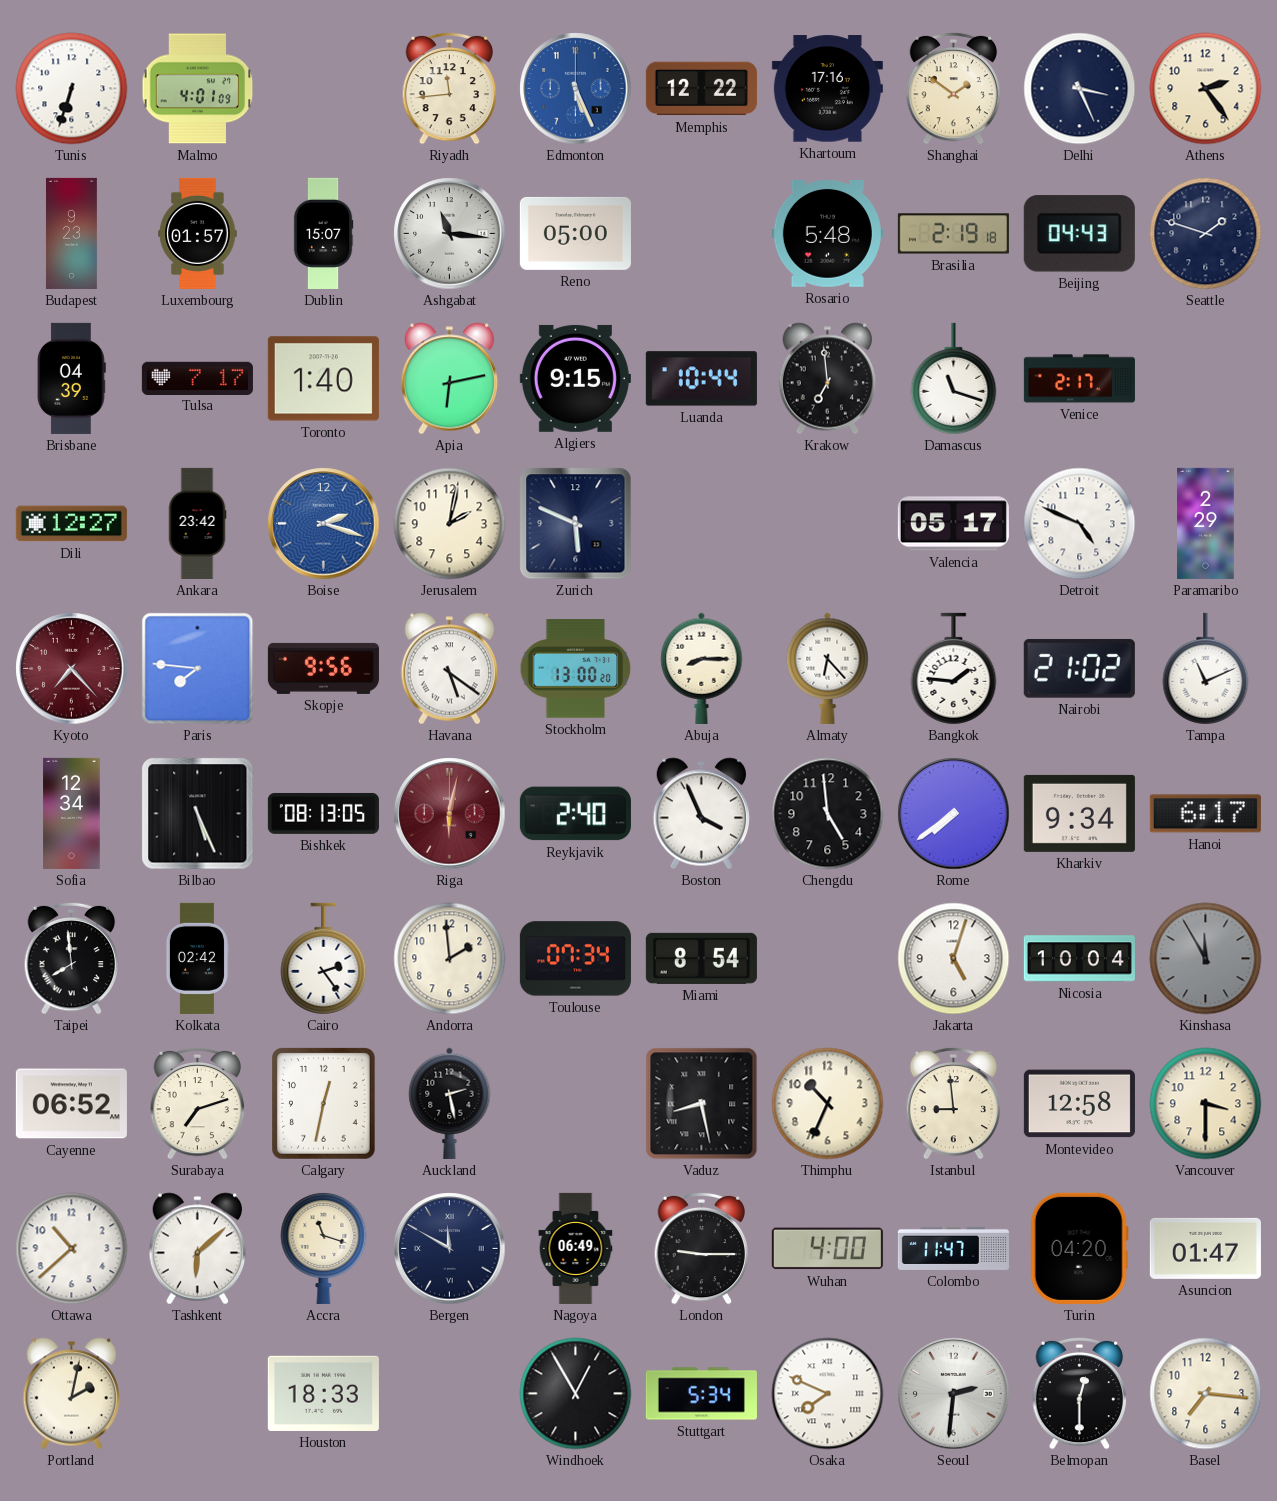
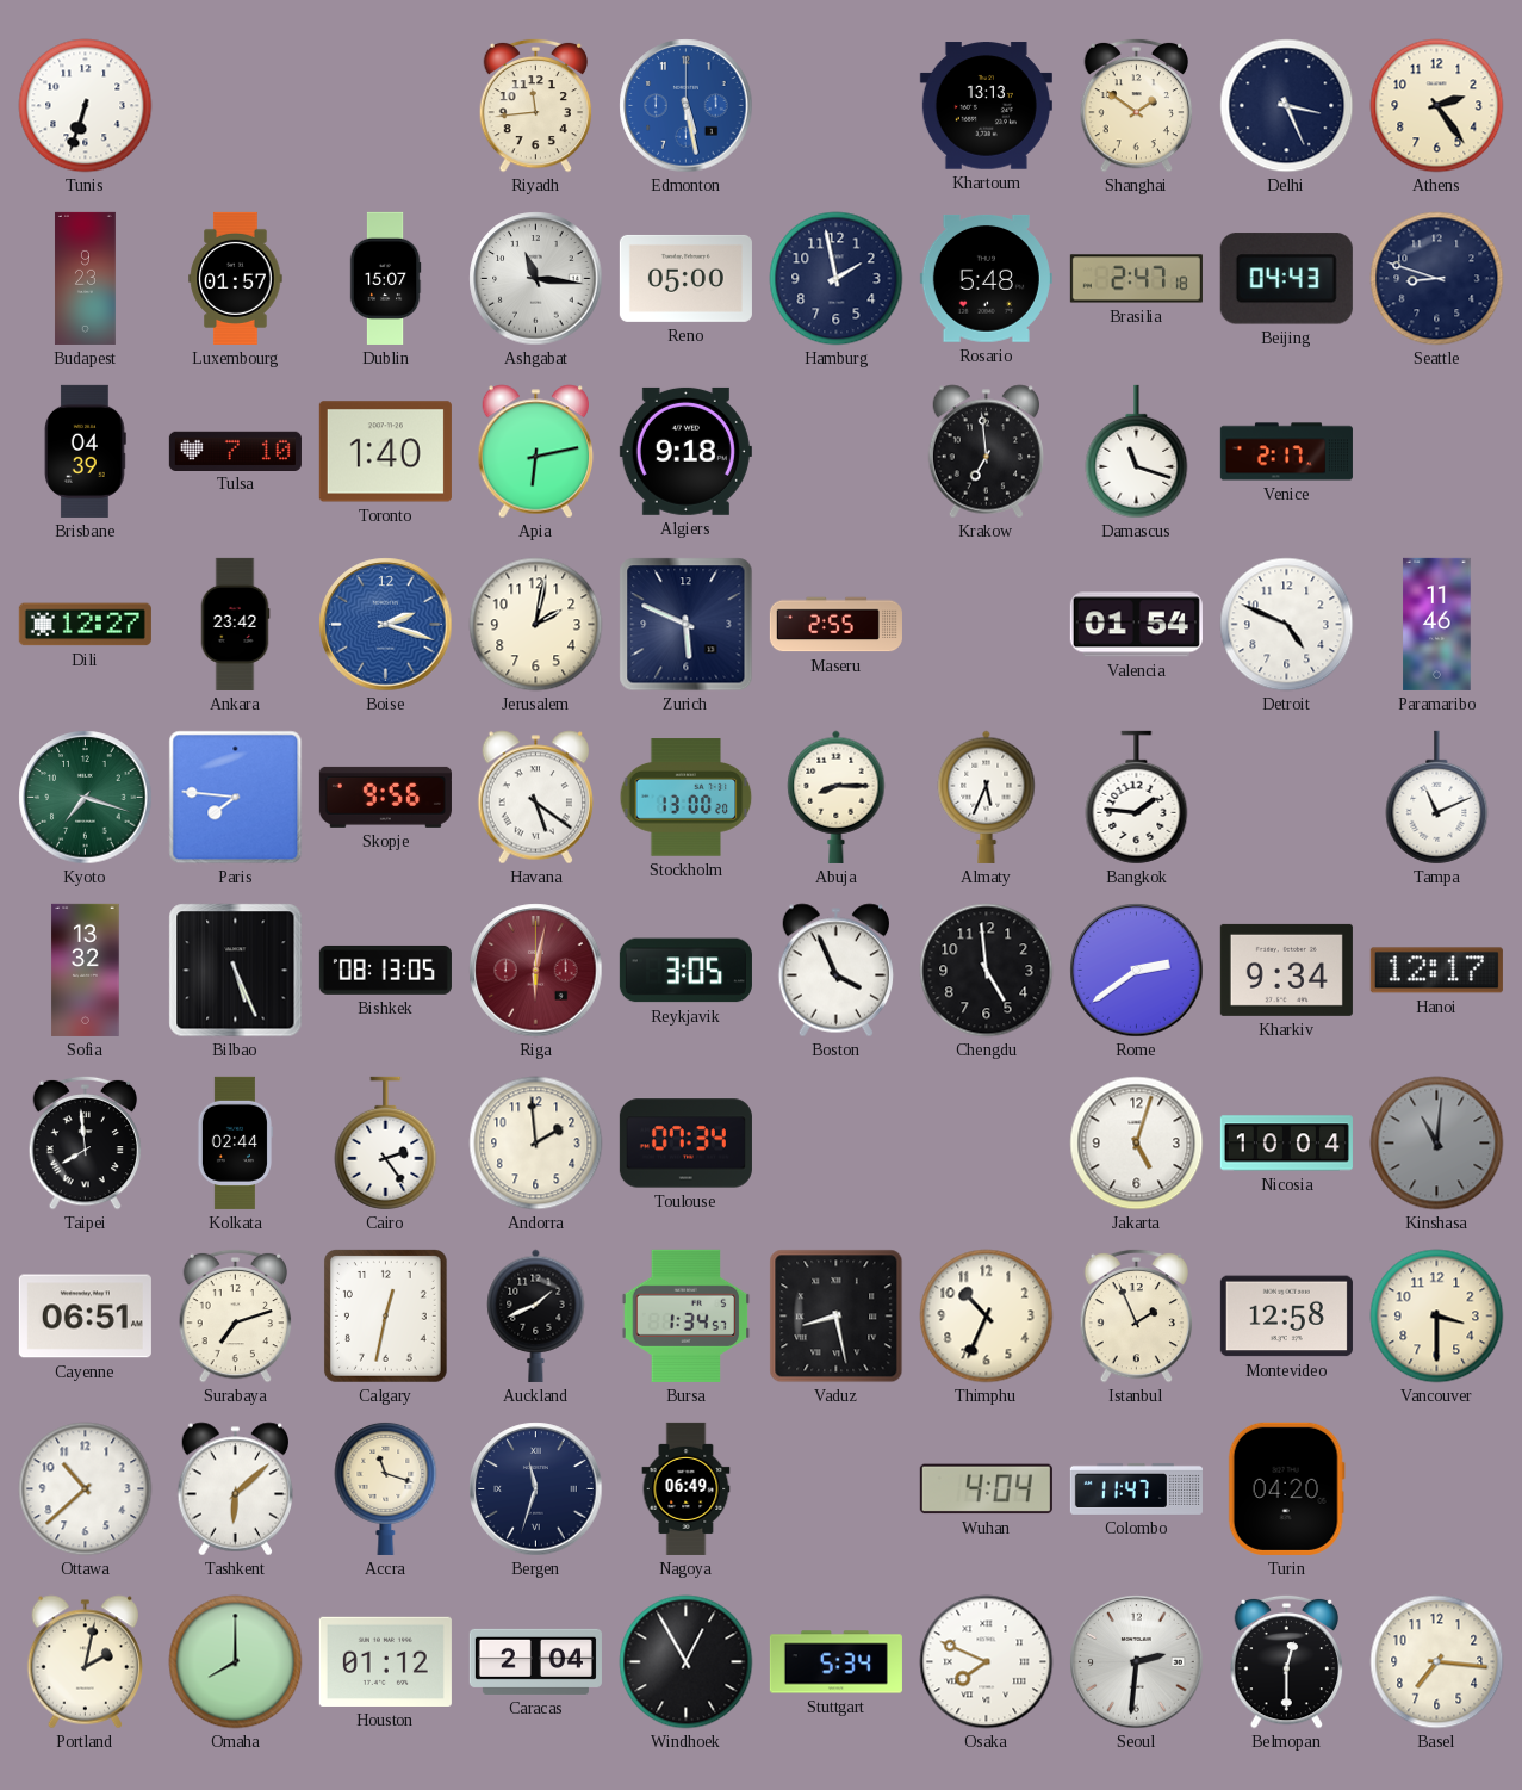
Malmo: 4:01 -> none (198, 89)
Edmonton: 5:26 -> 5:28 (687, 106)
Memphis: 12:22 -> none (701, 89)
Khartoum: 17:16 -> 13:13 (986, 106)
Hamburg: none -> 1:58 (837, 279)
Brasilia: 2:19 -> 2:47 (1136, 279)
Seattle: 1:48 -> 8:48 (1437, 279)
Tulsa: 7:17 -> 7:10 (235, 451)
Algiers: 9:15 -> 9:18 (685, 451)
Luanda: 10:44 -> none (701, 379)
Maseru: none -> 2:55 (835, 625)
Valencia: 05:17 -> 01:54 (1136, 625)
Paramaribo: 2:29 -> 11:46 (1437, 624)
Kyoto: 7:23 -> 7:18 (86, 798)
Kyoto dial: burgundy -> green (86, 798)
Almaty: 6:23 -> 5:34 (987, 797)
Nairobi: 21:02 -> none (1079, 668)
Sofia: 12:34 -> 13:32 (86, 970)
Reykjavik: 2:40 -> 3:05 (685, 971)
Rome: 7:39 -> 2:39 (1137, 971)
Hanoi: 6:17 -> 12:17 (1436, 971)
Kolkata: 02:42 -> 02:44 (235, 1142)
Miami: 8:54 -> none (701, 958)
Kinshasa: 11:55 -> 11:01 (1437, 1144)
Cayenne: 06:52 -> 06:51 (85, 1317)
Auckland: 2:28 -> 1:41 (536, 1315)
Bursa: none -> 1:34 (687, 1315)
Istanbul: 8:59 -> 1:56 (1137, 1315)
Bergen: 11:50 -> 11:33 (536, 1489)
London: 9:15 -> none (702, 1248)
Wuhan: 4:00 -> 4:04 (986, 1489)
Asuncion: 01:47 -> none (1205, 1248)
Omaha: none -> 8:00 (236, 1662)
Houston: 18:33 -> 01:12 (385, 1661)
Caracas: none -> 2:04 (535, 1661)
